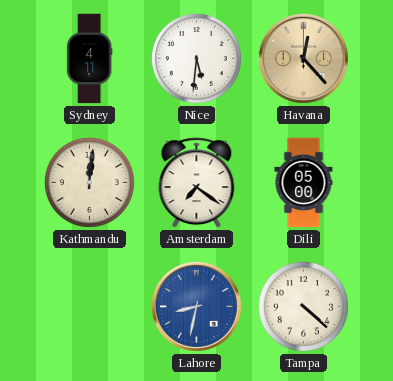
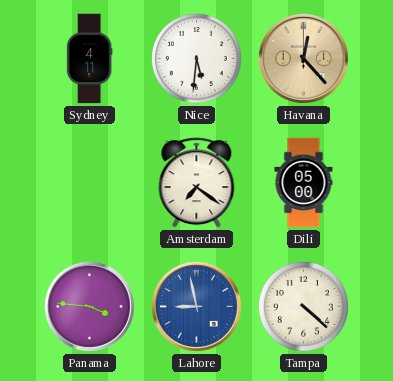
Kathmandu: 12:01 -> none (89, 182)
Panama: none -> 3:46 (89, 306)
Lahore: 8:32 -> 8:58 (196, 306)
